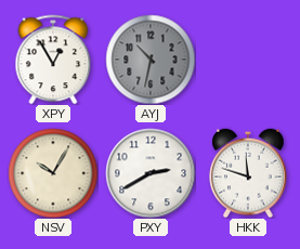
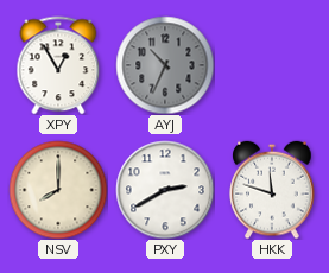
AYJ: 10:32 -> 10:34 (165, 65)
NSV: 10:05 -> 8:00 (58, 190)
